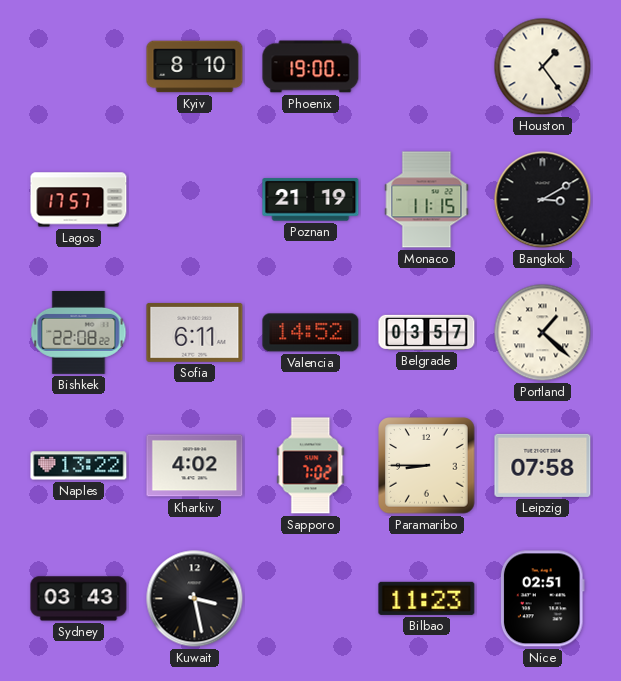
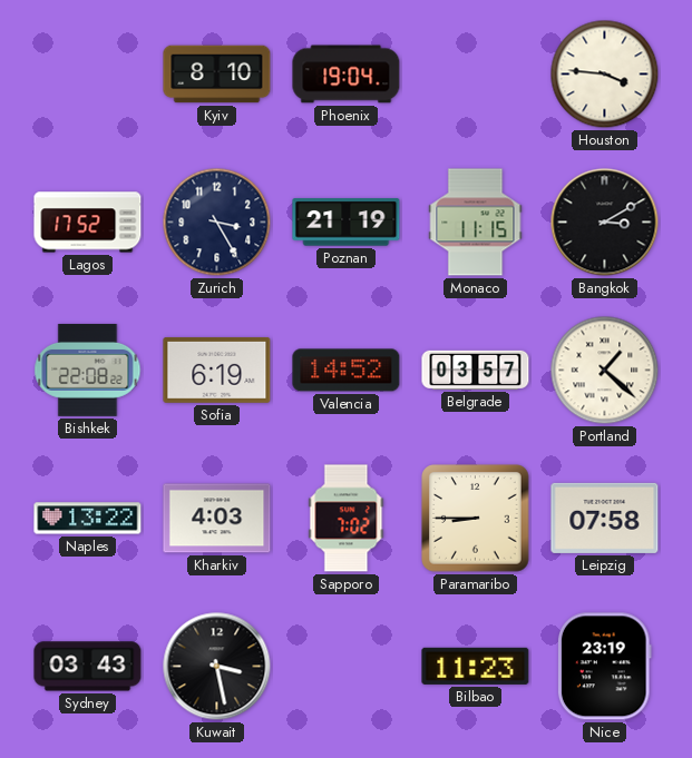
Phoenix: 19:00 -> 19:04 (347, 75)
Houston: 1:24 -> 3:46 (605, 75)
Lagos: 17:57 -> 17:52 (88, 223)
Zurich: none -> 3:25 (217, 223)
Sofia: 6:11 -> 6:19 (217, 370)
Kharkiv: 4:02 -> 4:03 (217, 519)
Nice: 02:51 -> 23:19 (604, 667)
